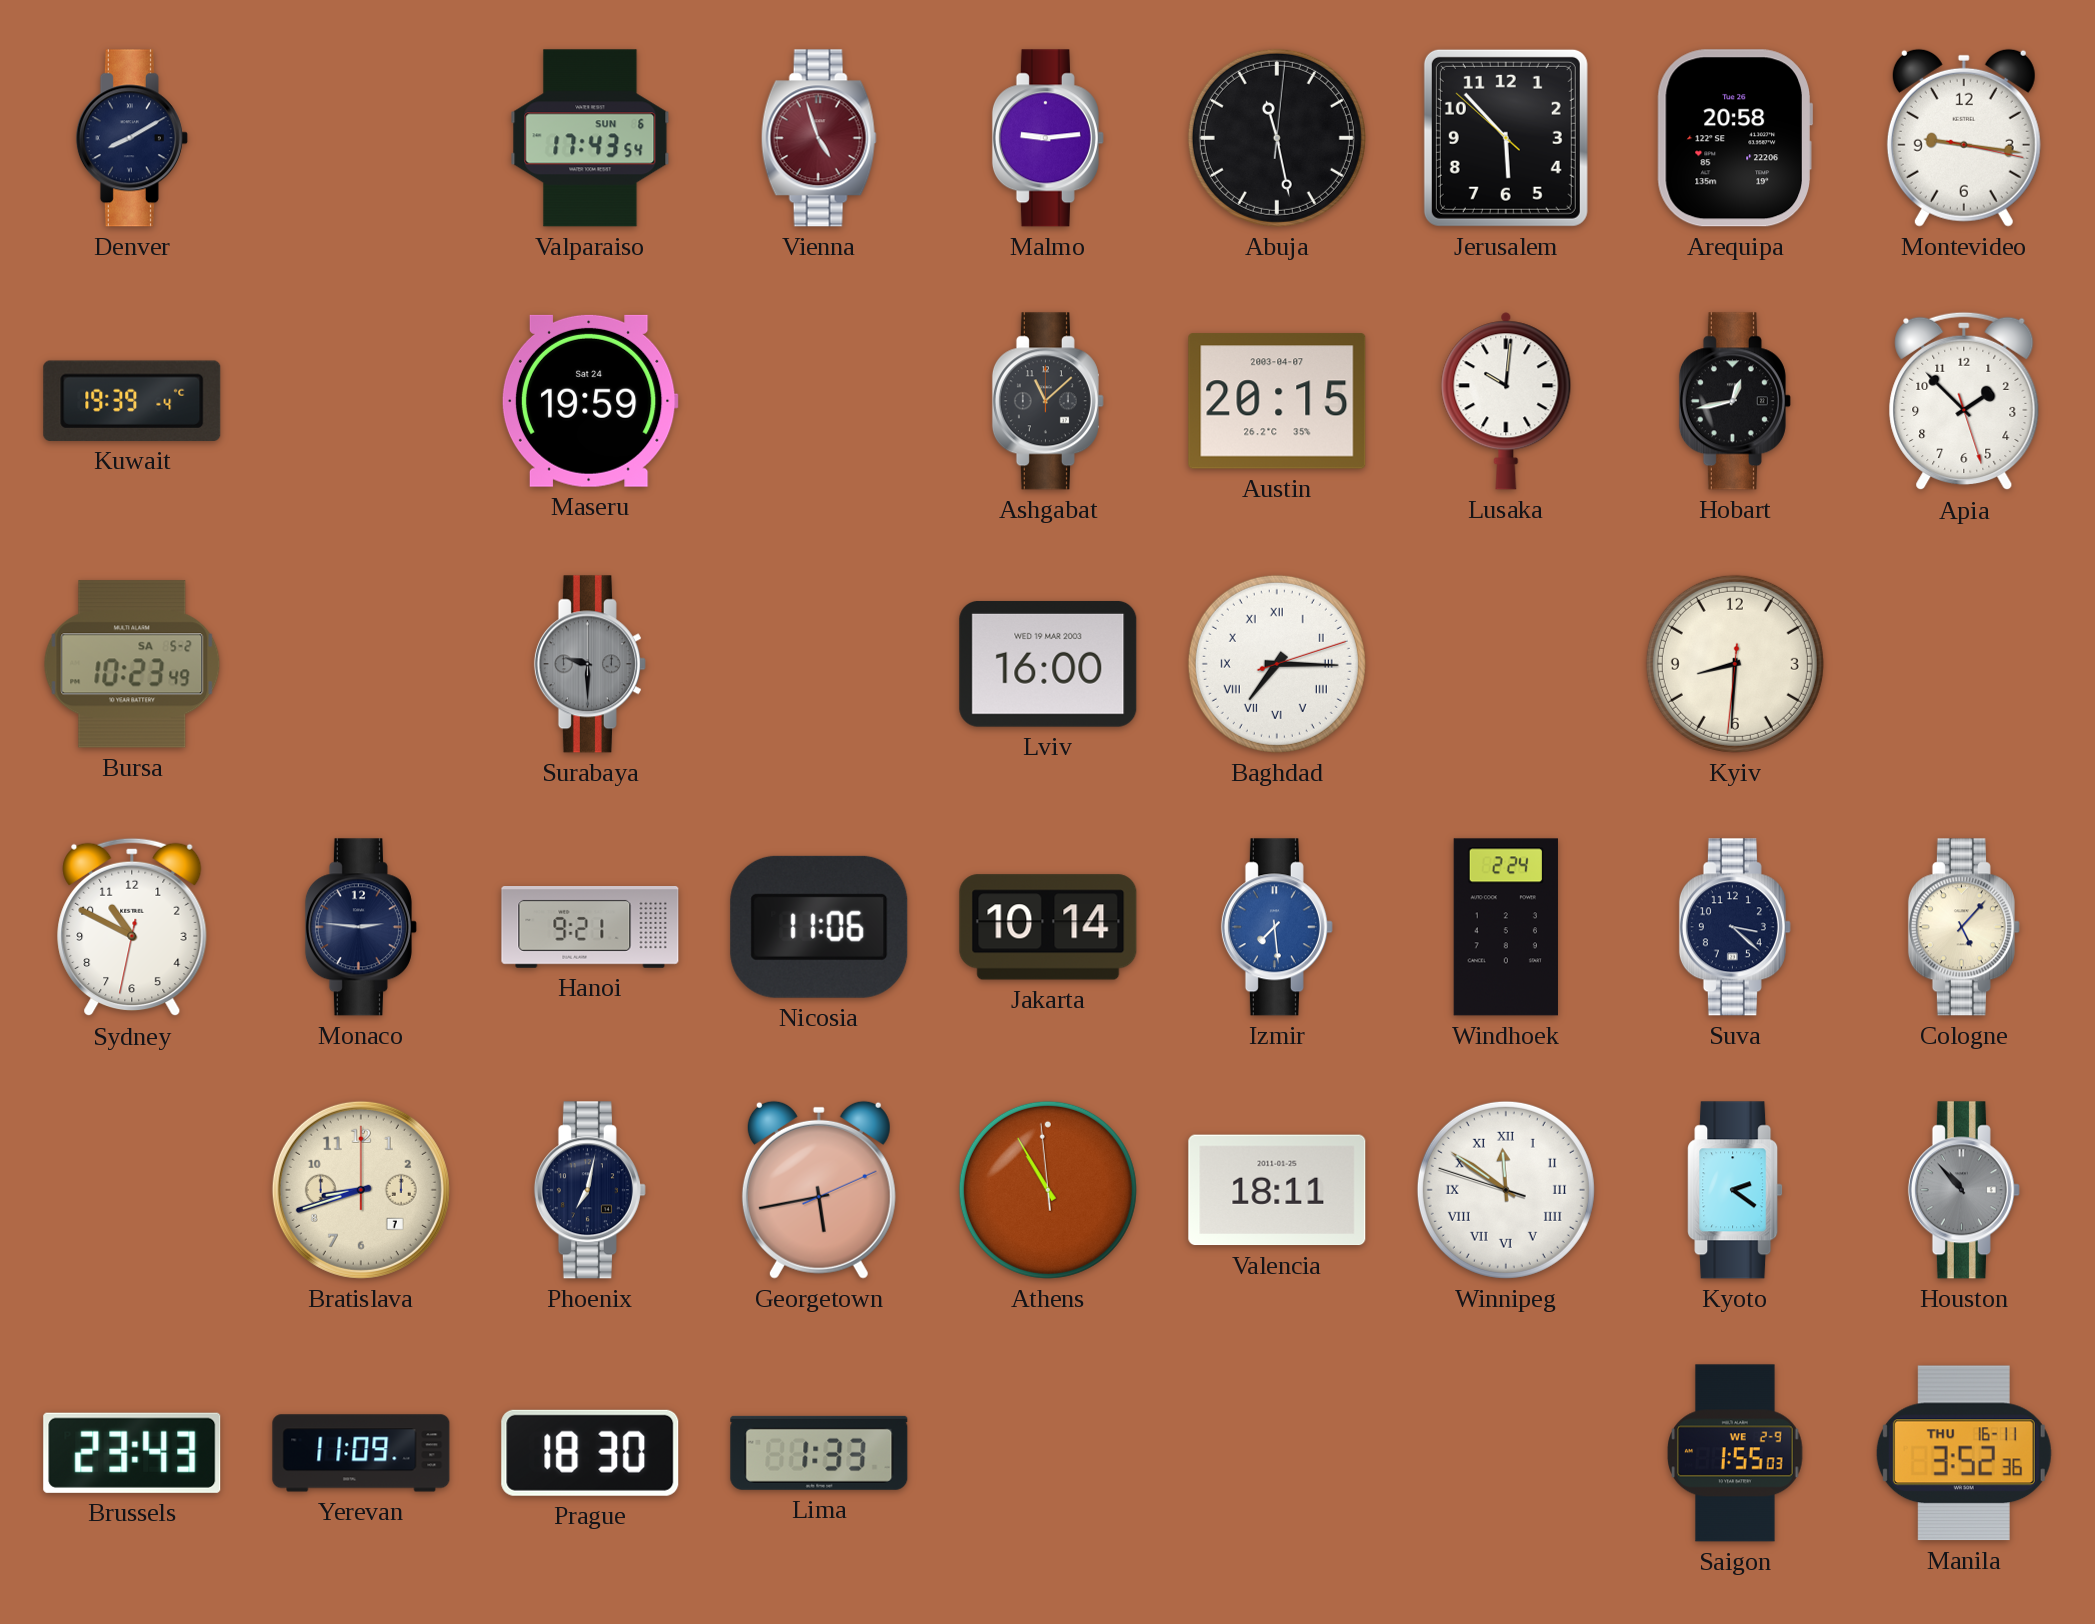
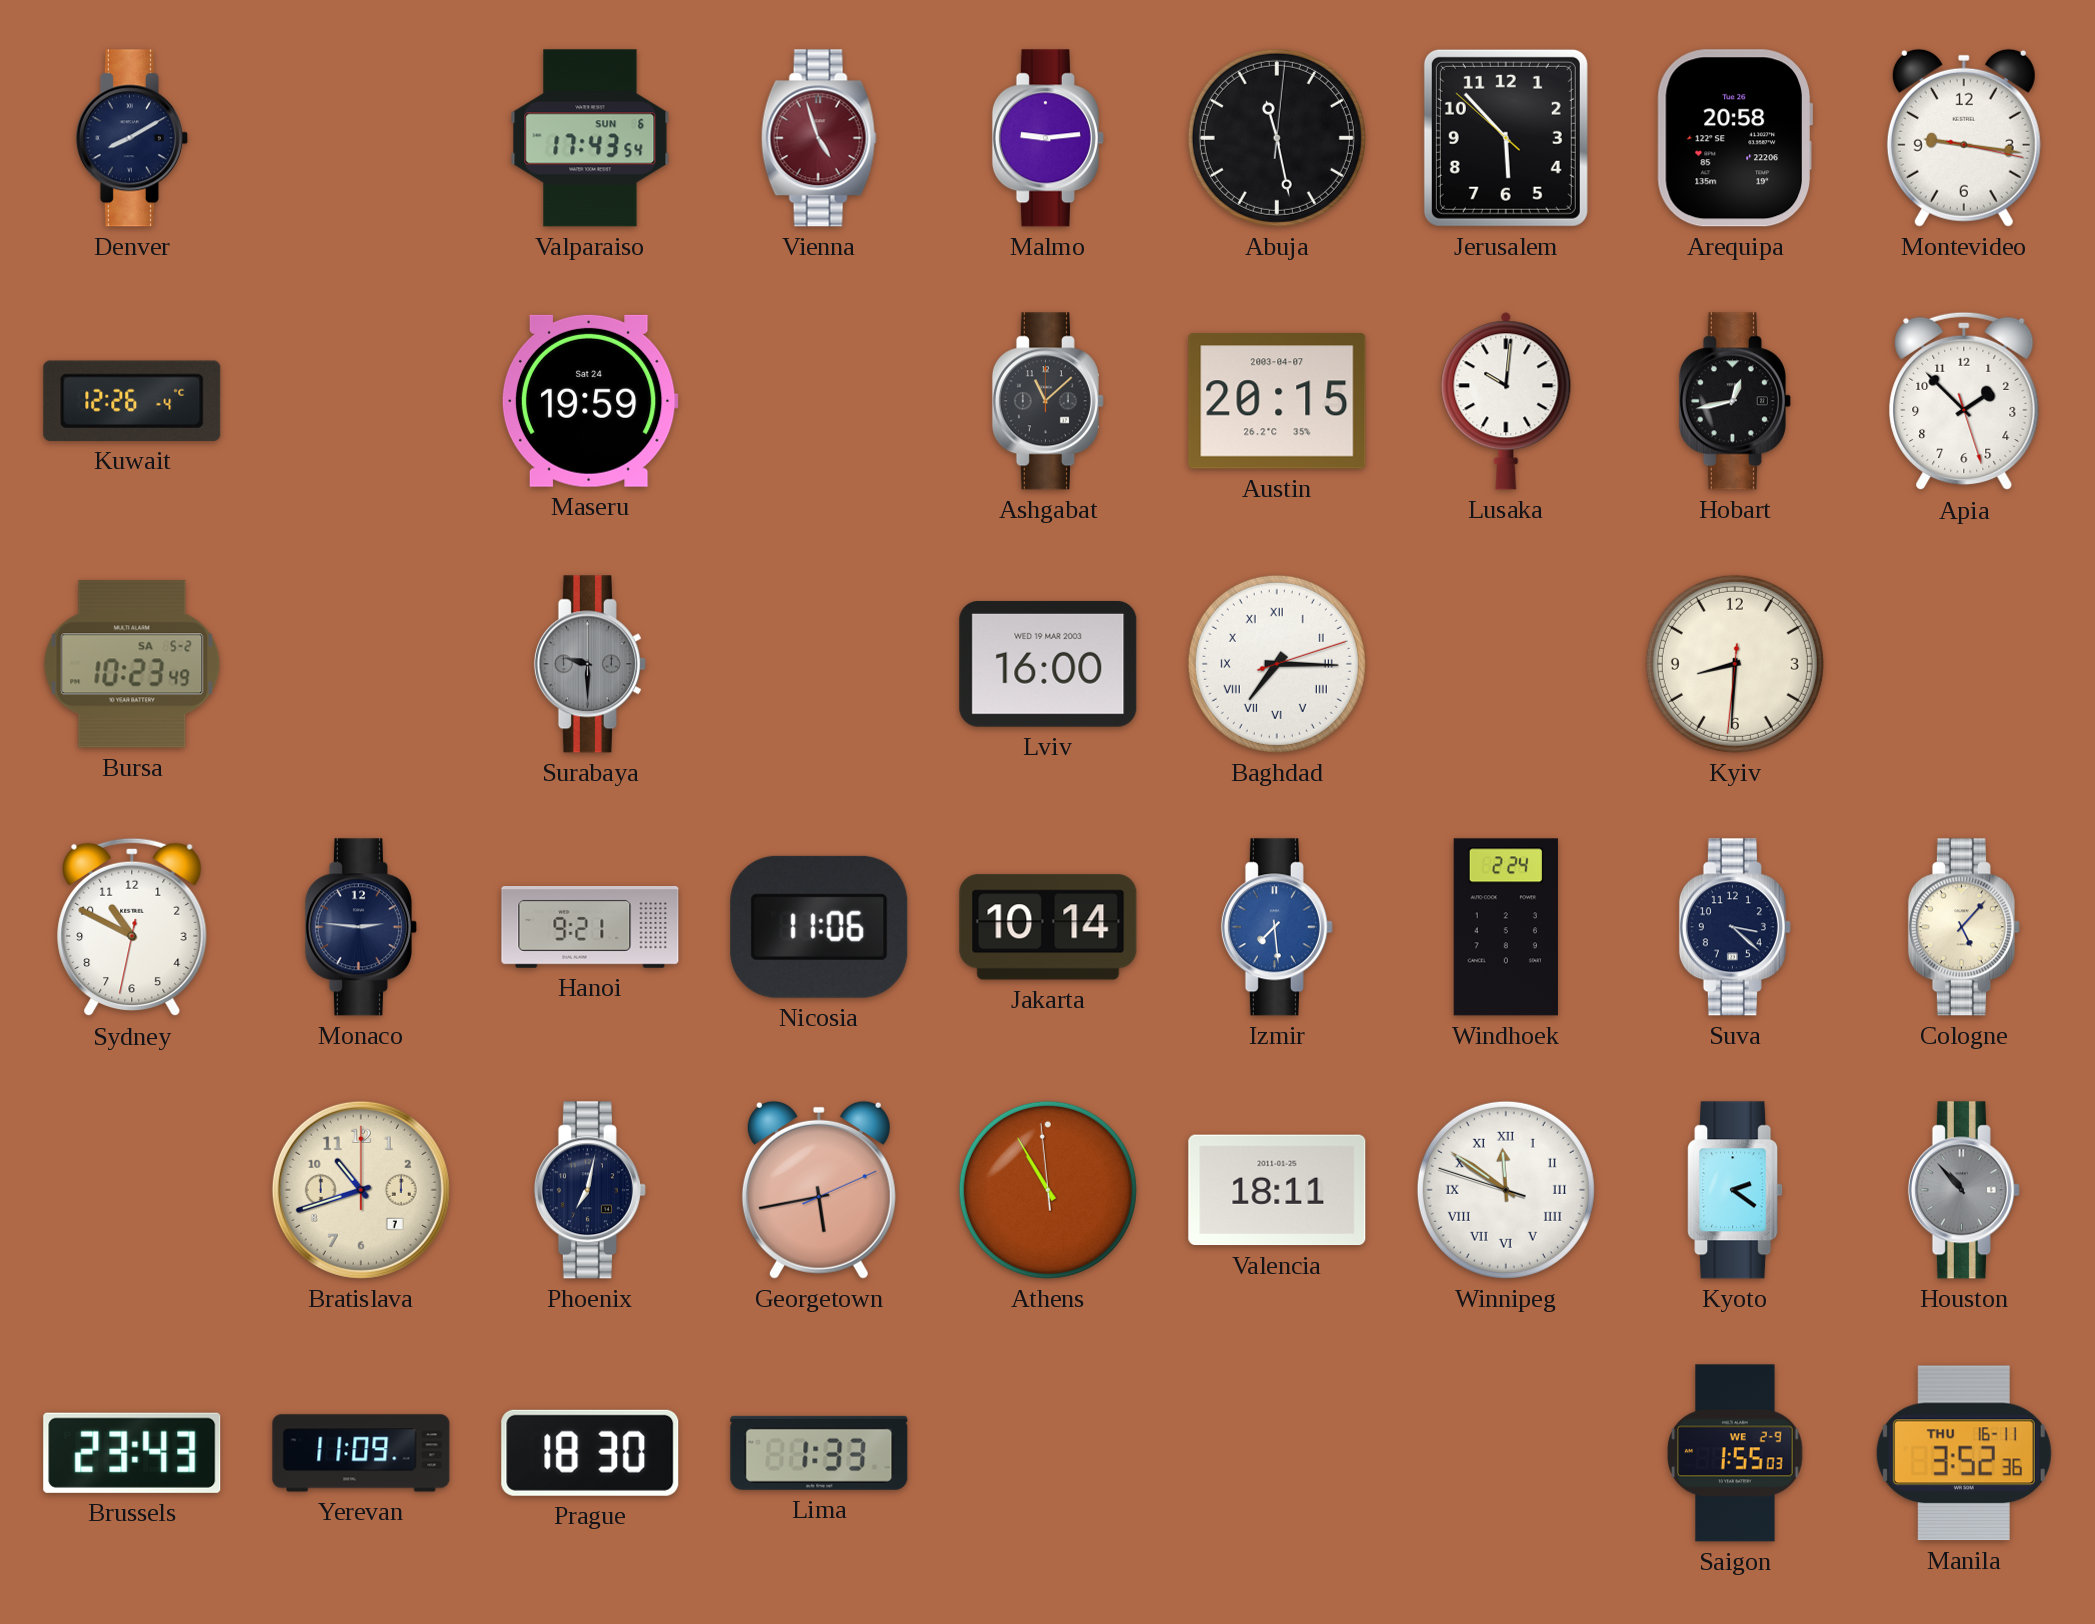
Kuwait: 19:39 -> 12:26 (132, 401)
Bratislava: 8:42 -> 10:42 (361, 1190)
